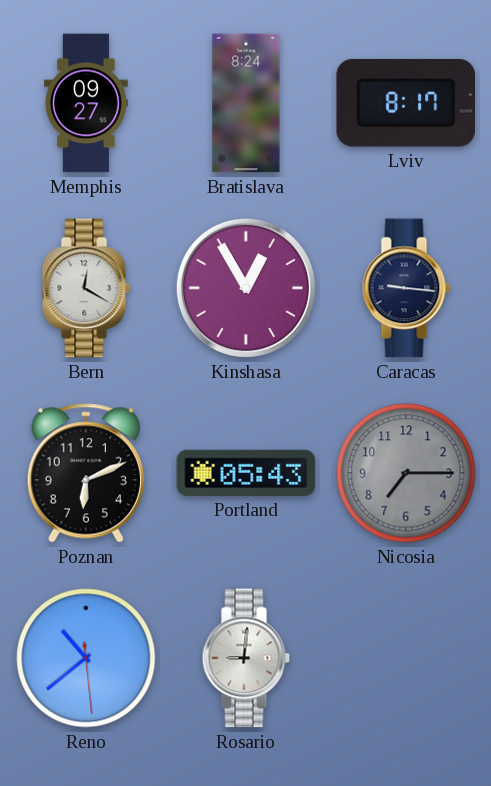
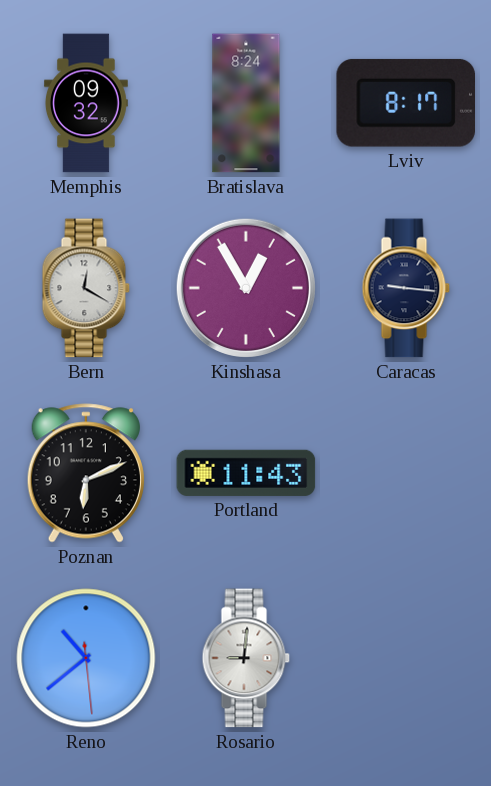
Memphis: 09:27 -> 09:32 (86, 103)
Portland: 05:43 -> 11:43 (246, 473)
Nicosia: 7:15 -> none (406, 473)
